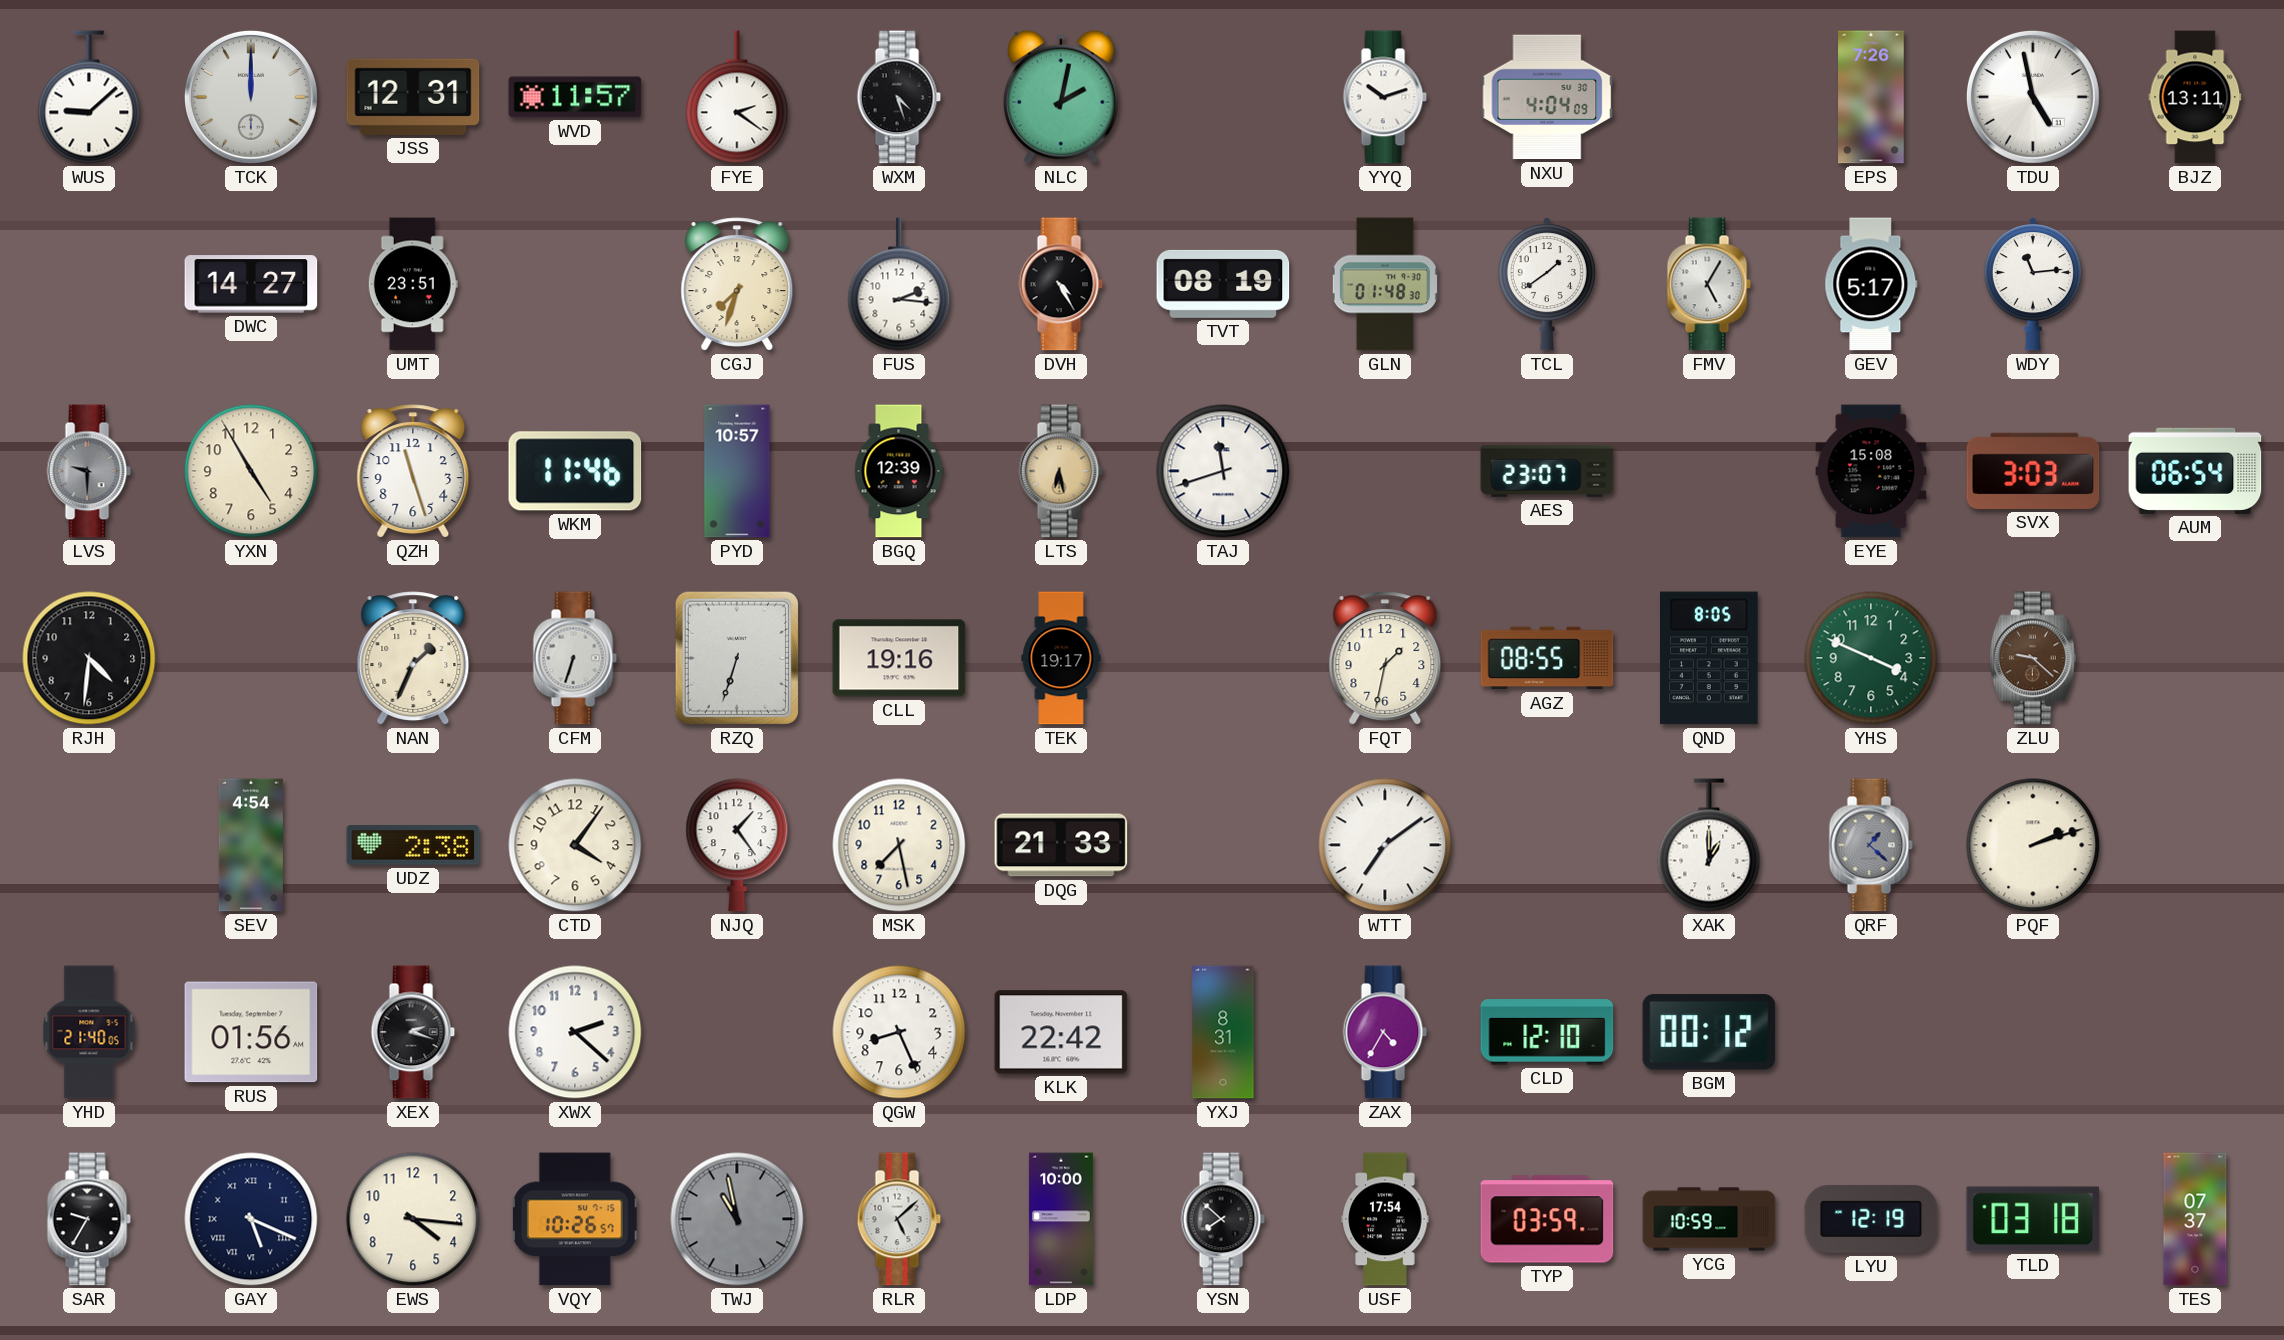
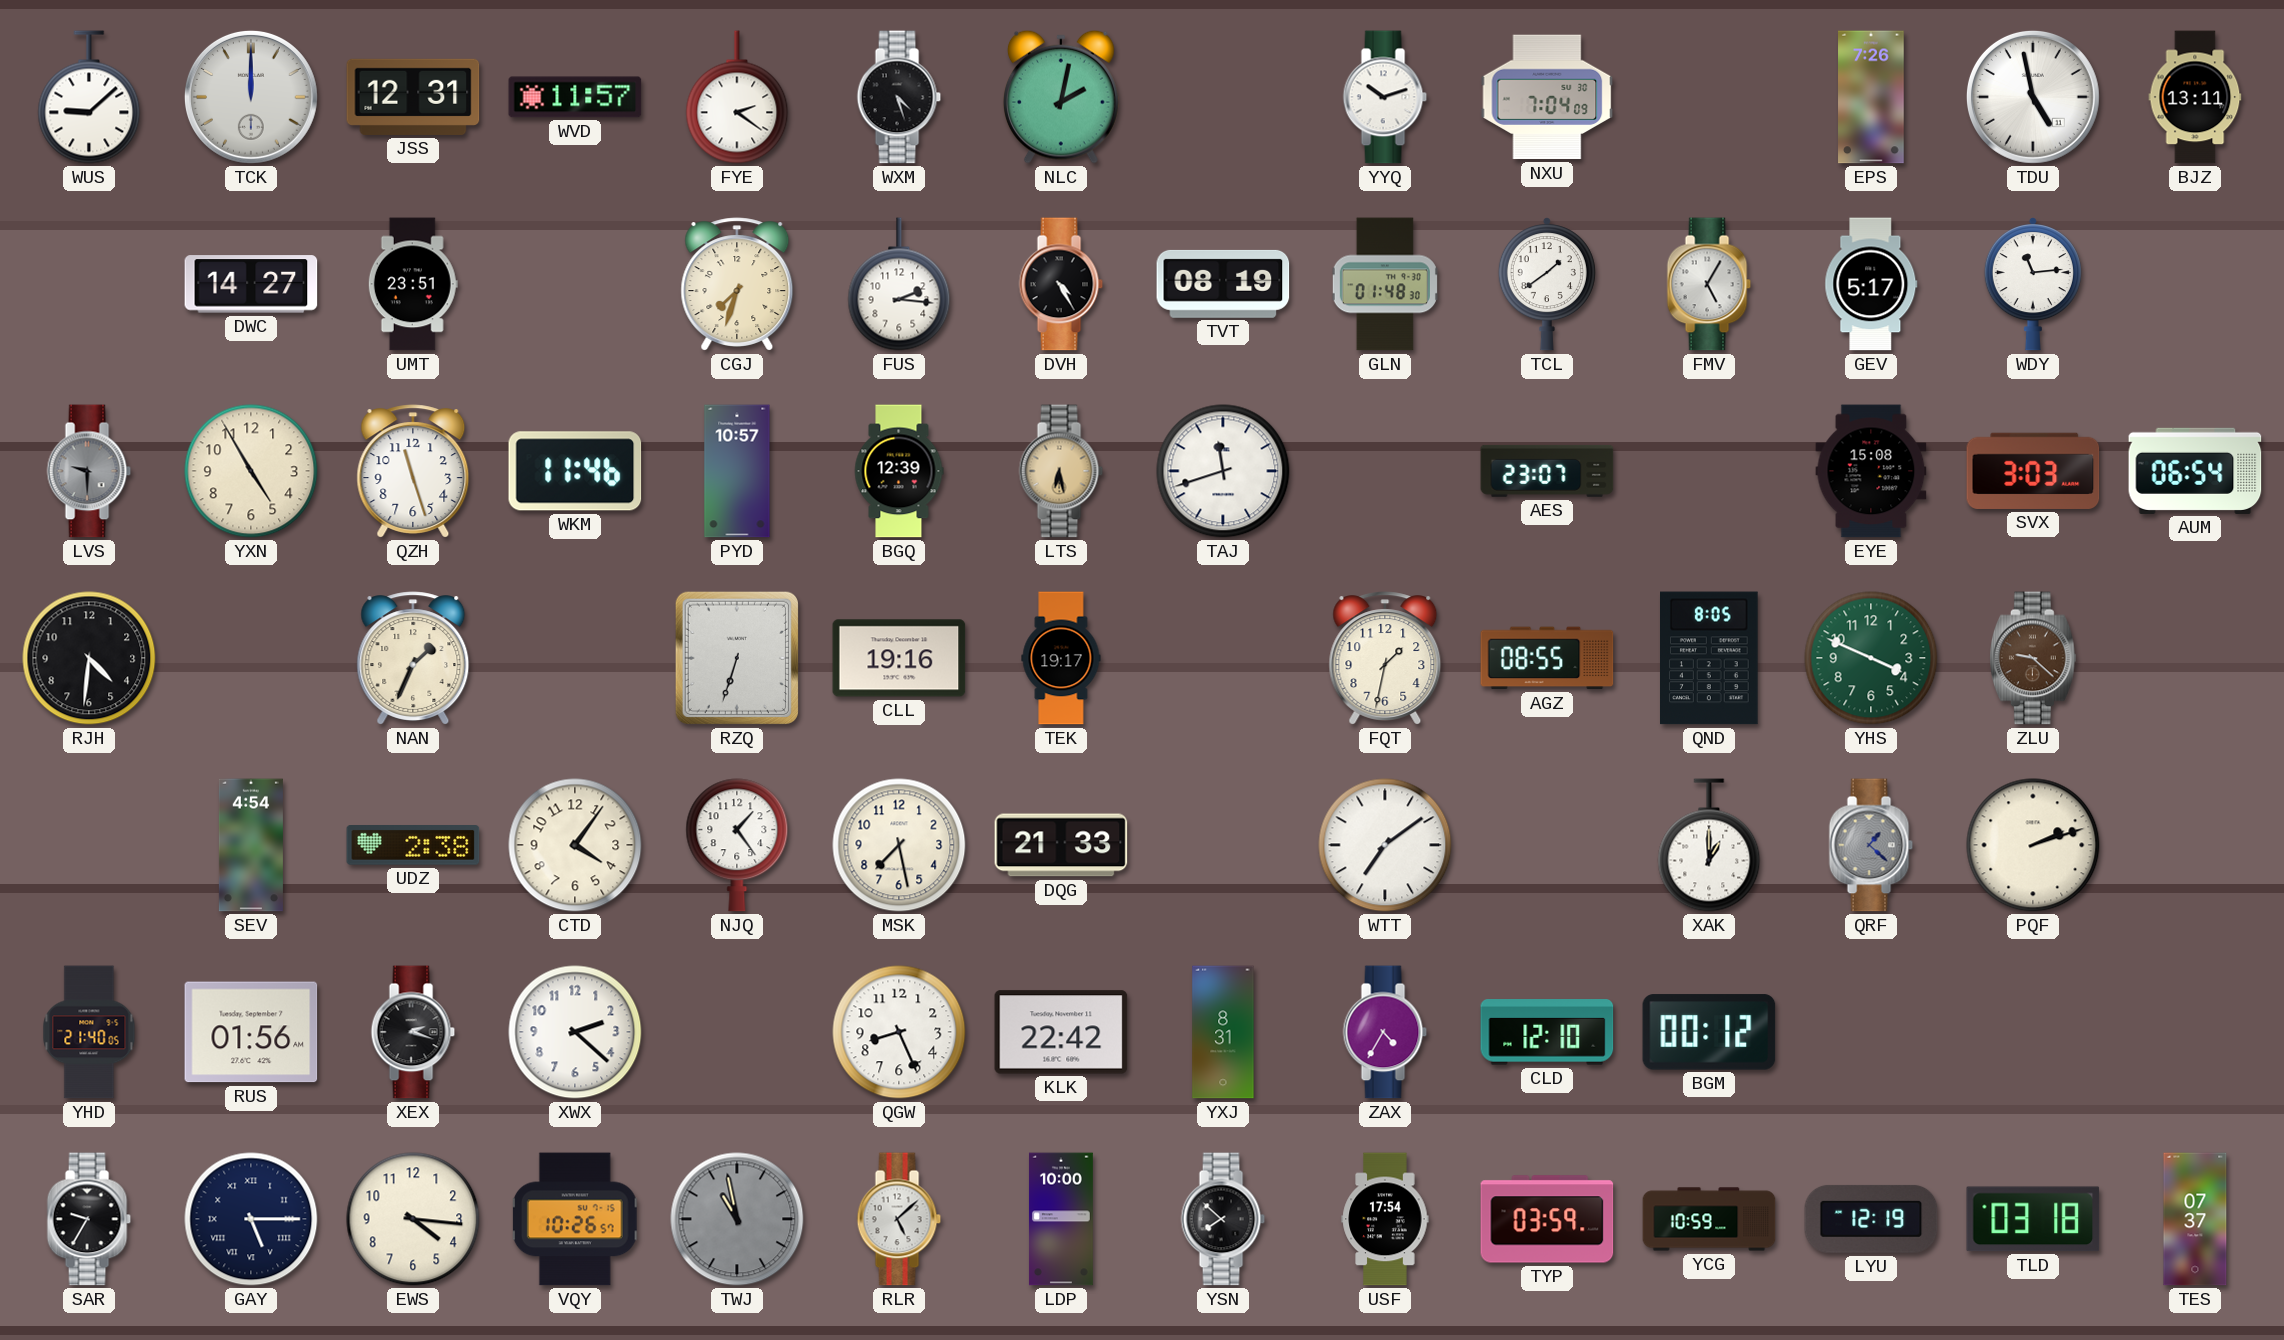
NXU: 4:04 -> 7:04 (1547, 97)
CFM: 6:33 -> none (575, 658)
GAY: 5:19 -> 5:15 (251, 1219)
